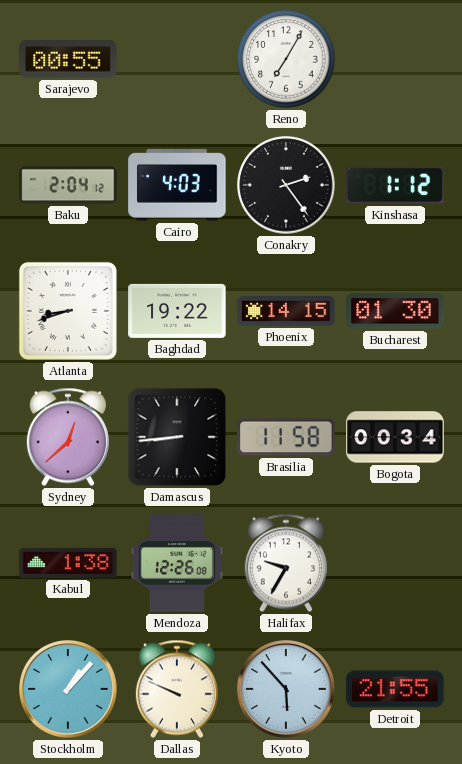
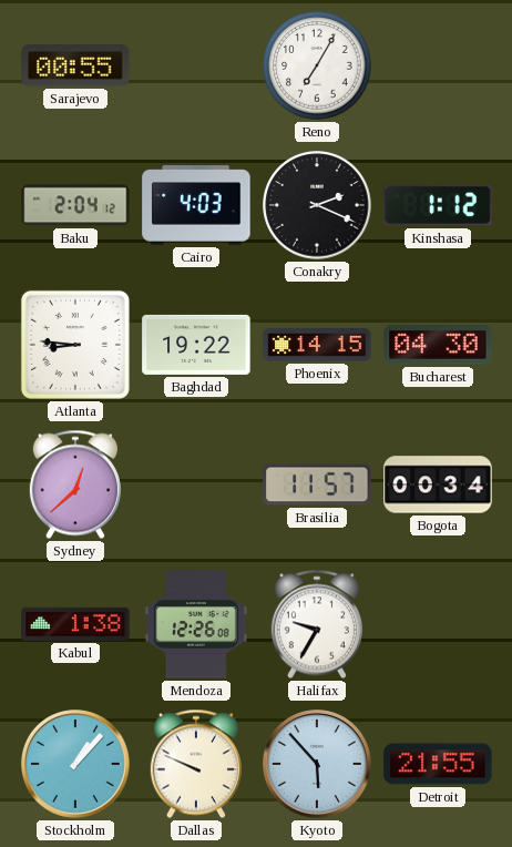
Conakry: 2:24 -> 2:19 (317, 205)
Atlanta: 8:42 -> 8:46 (75, 345)
Bucharest: 01:30 -> 04:30 (438, 345)
Damascus: 8:44 -> none (177, 437)
Brasilia: 11:58 -> 11:57 (317, 484)
